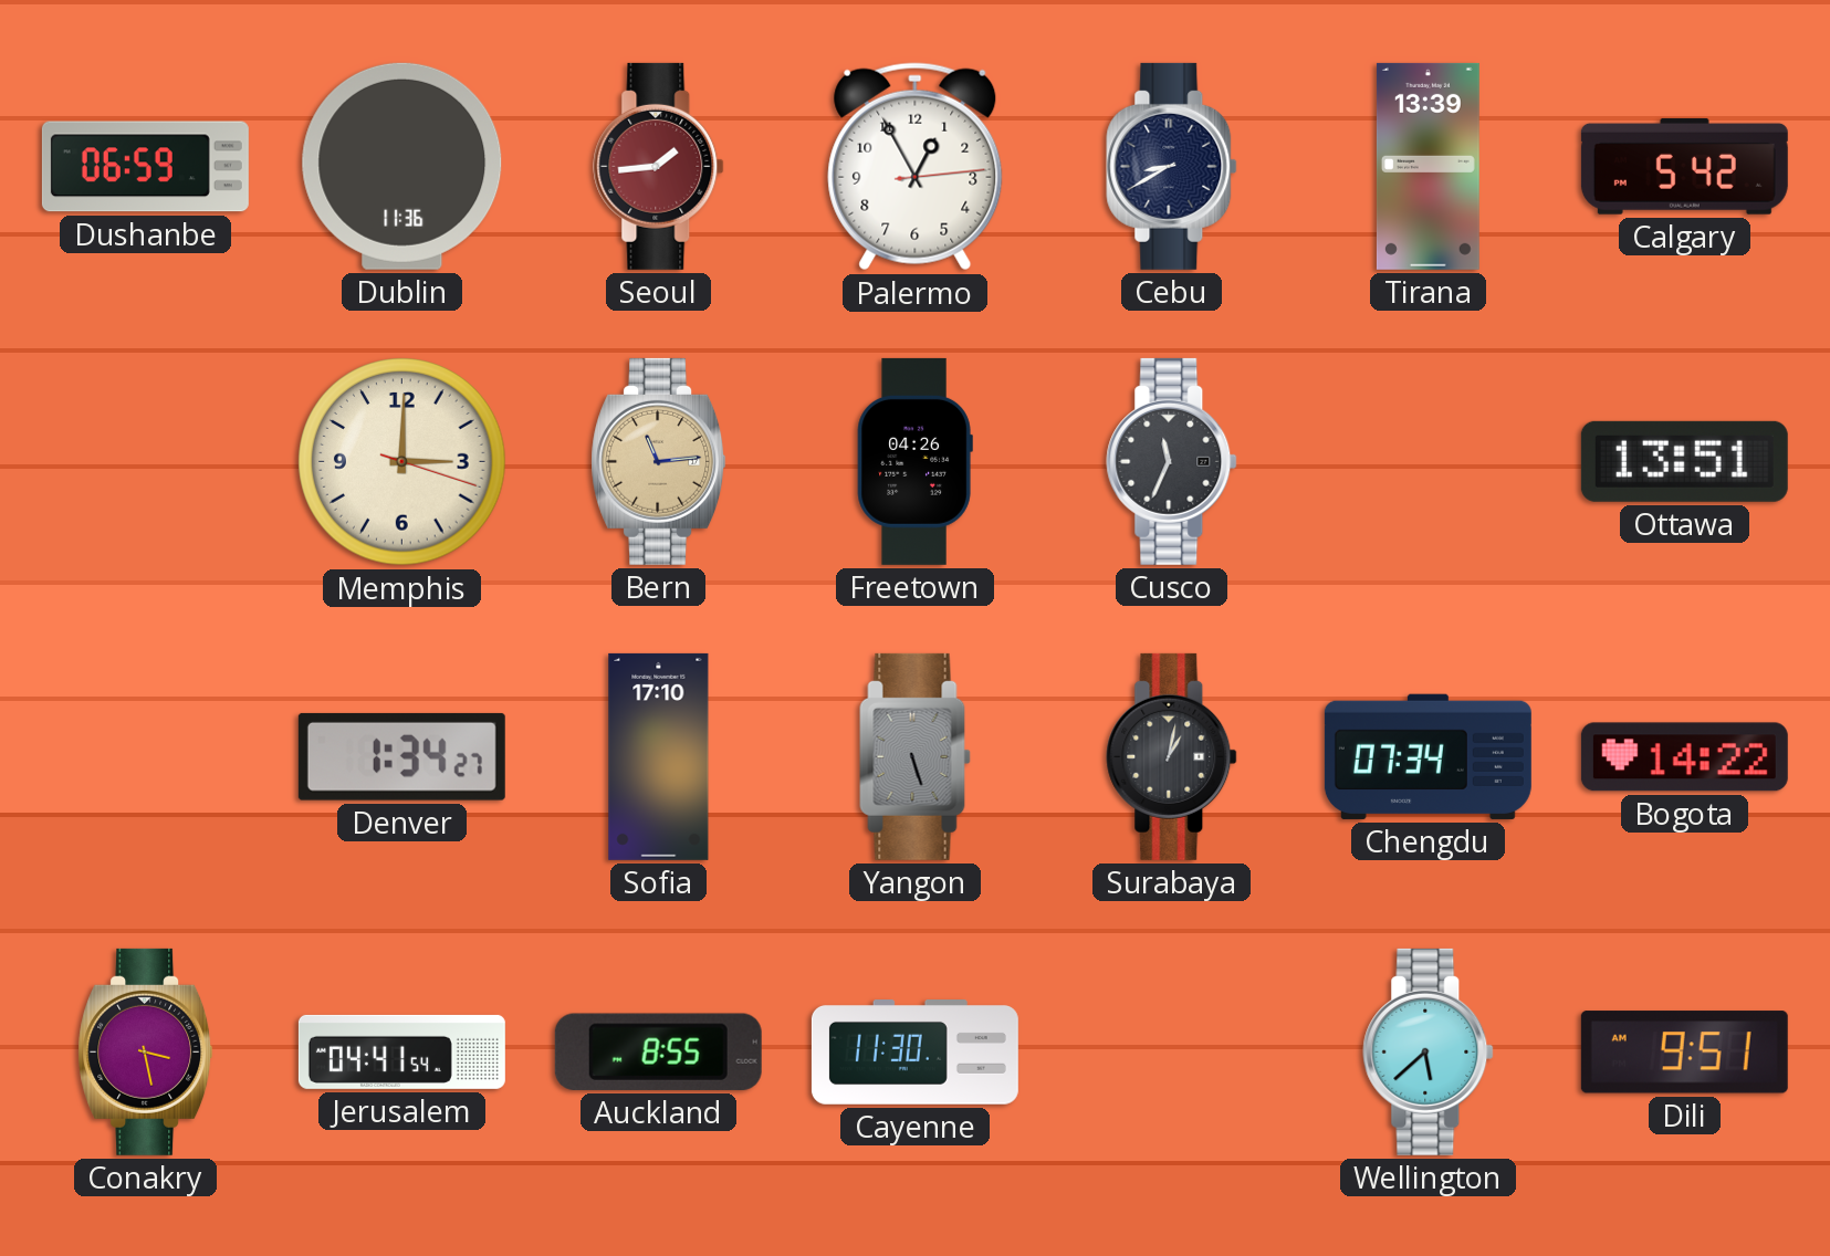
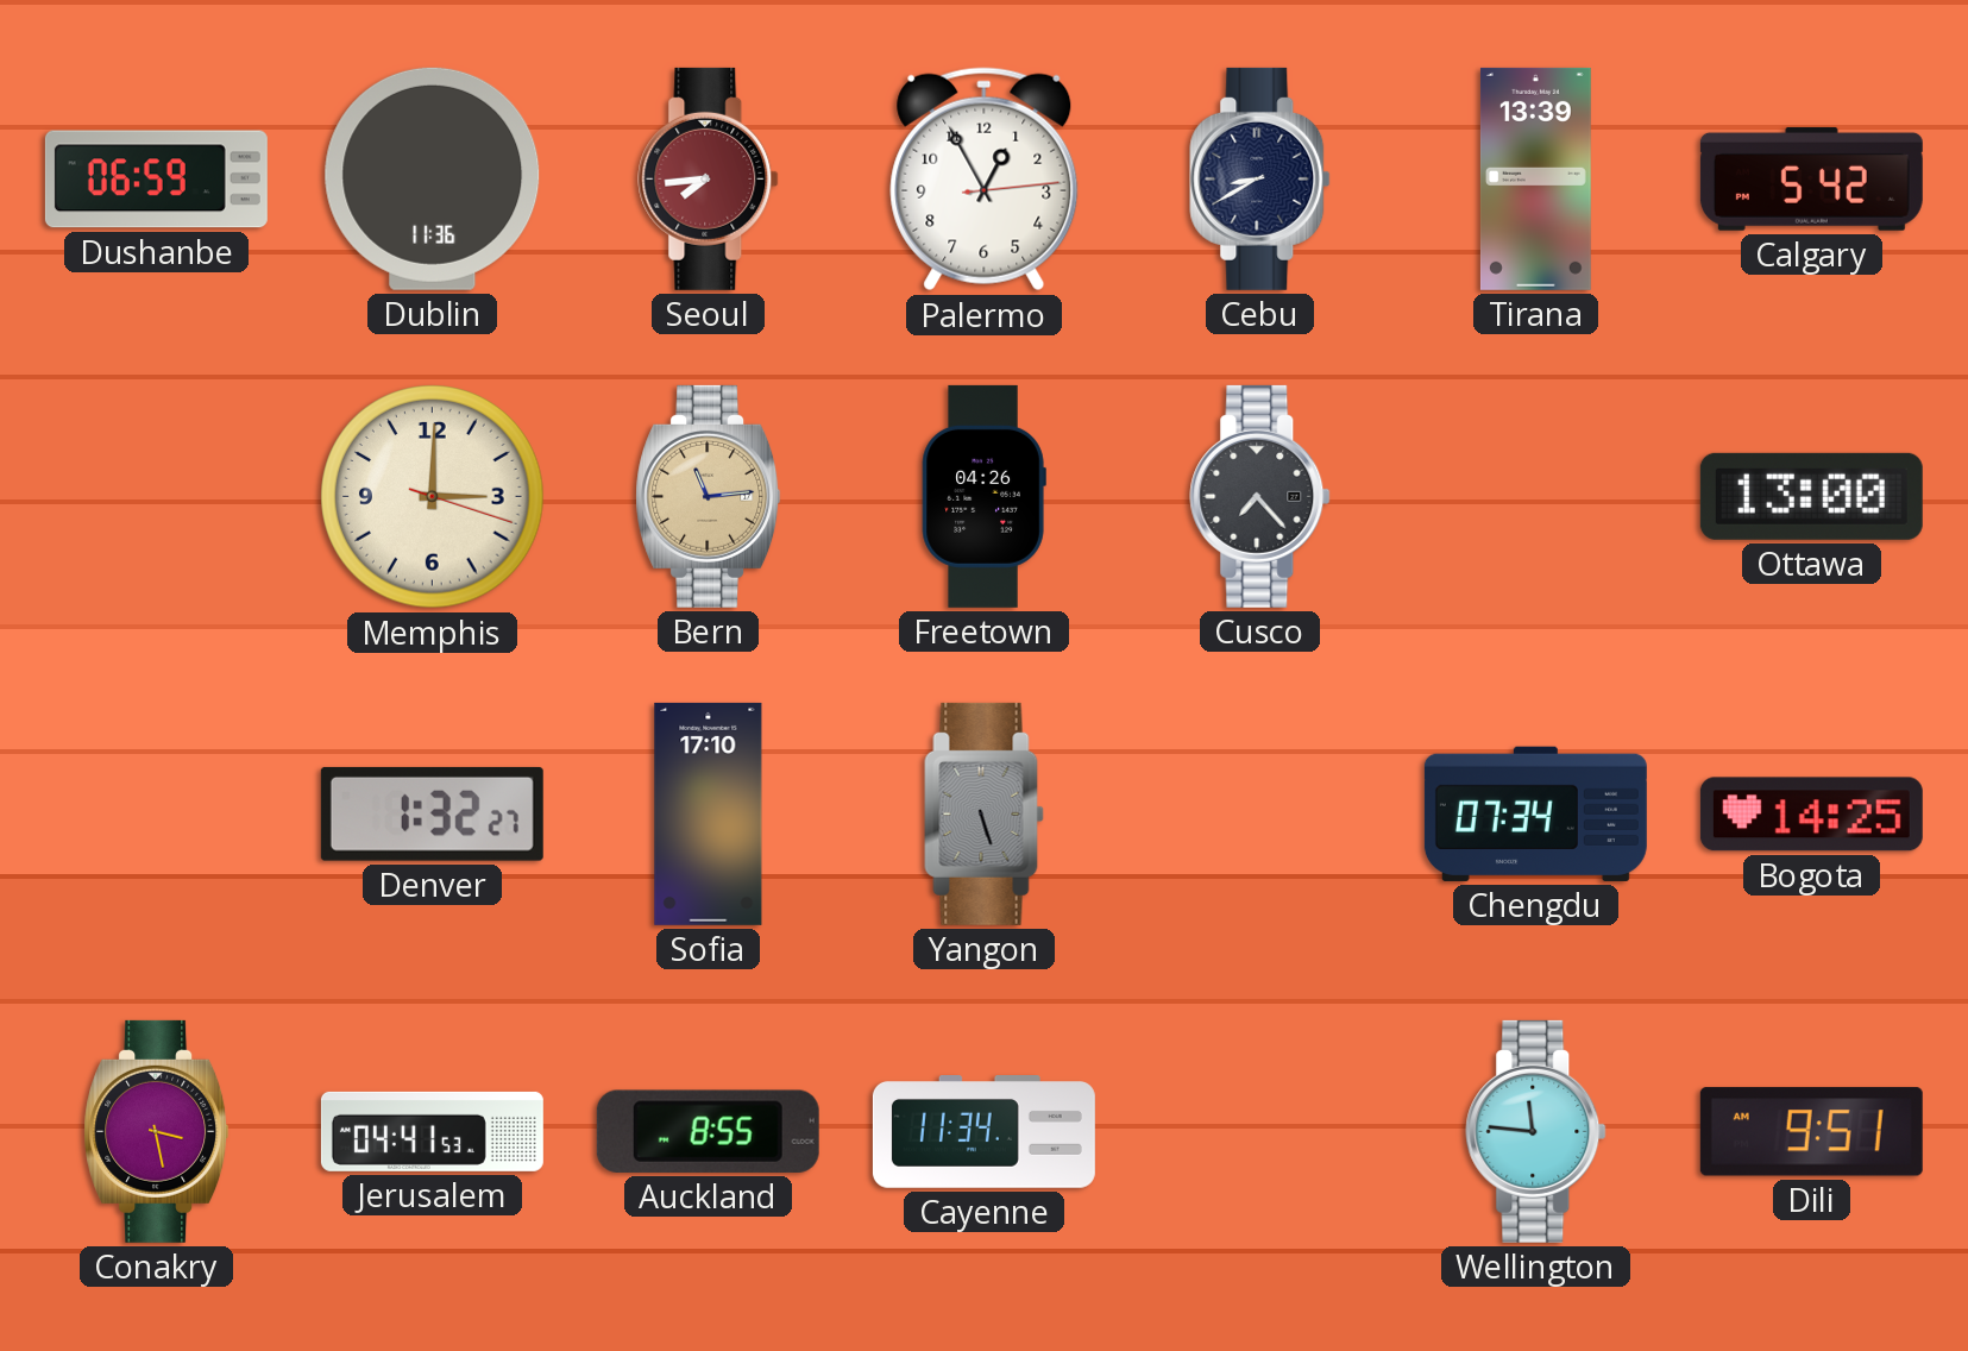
Seoul: 1:44 -> 7:44 (709, 178)
Cusco: 11:34 -> 7:23 (1260, 496)
Ottawa: 13:51 -> 13:00 (1811, 496)
Denver: 1:34 -> 1:32 (432, 813)
Surabaya: 1:02 -> none (1172, 756)
Bogota: 14:22 -> 14:25 (1811, 815)
Jerusalem: 04:41:54 -> 04:41:53 (432, 1131)
Cayenne: 11:30 -> 11:34 (983, 1132)
Wellington: 5:38 -> 11:46 (1536, 1131)
